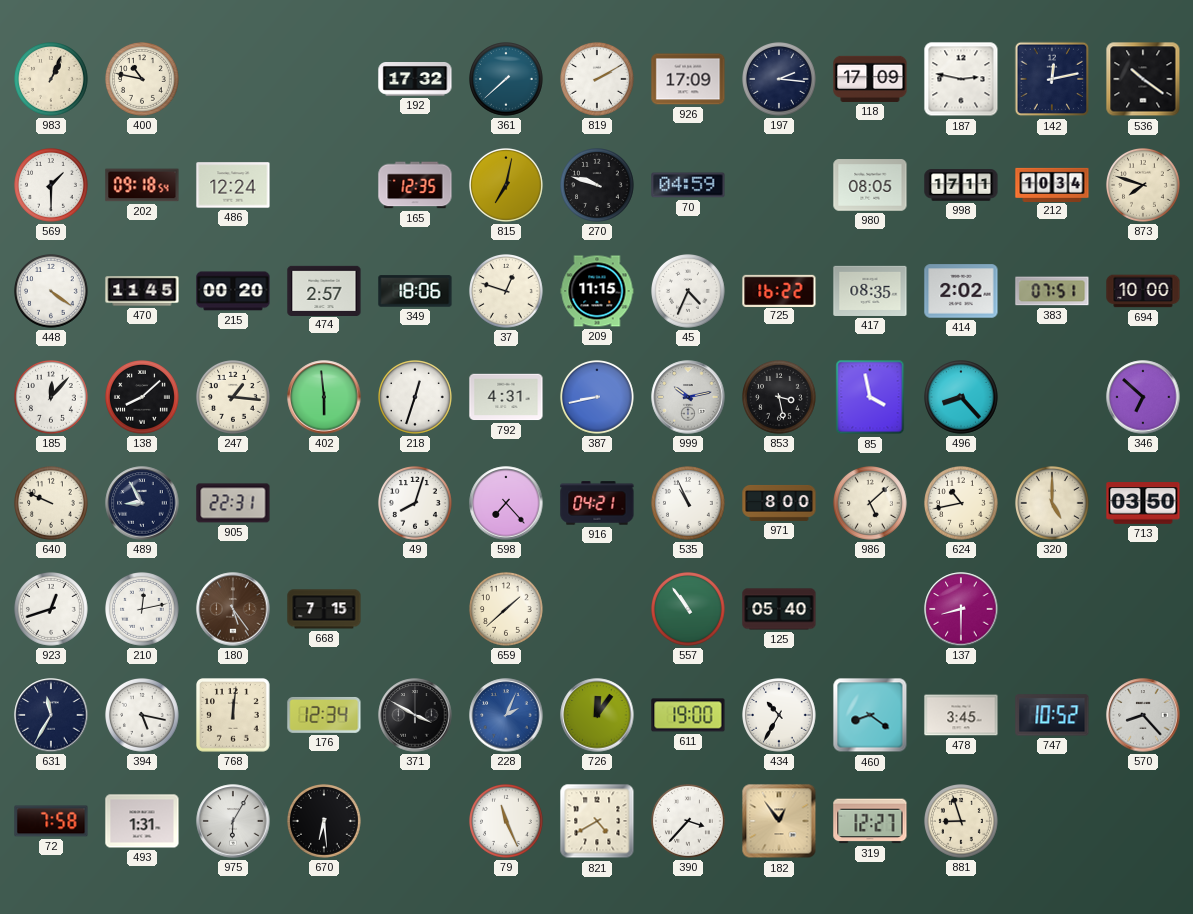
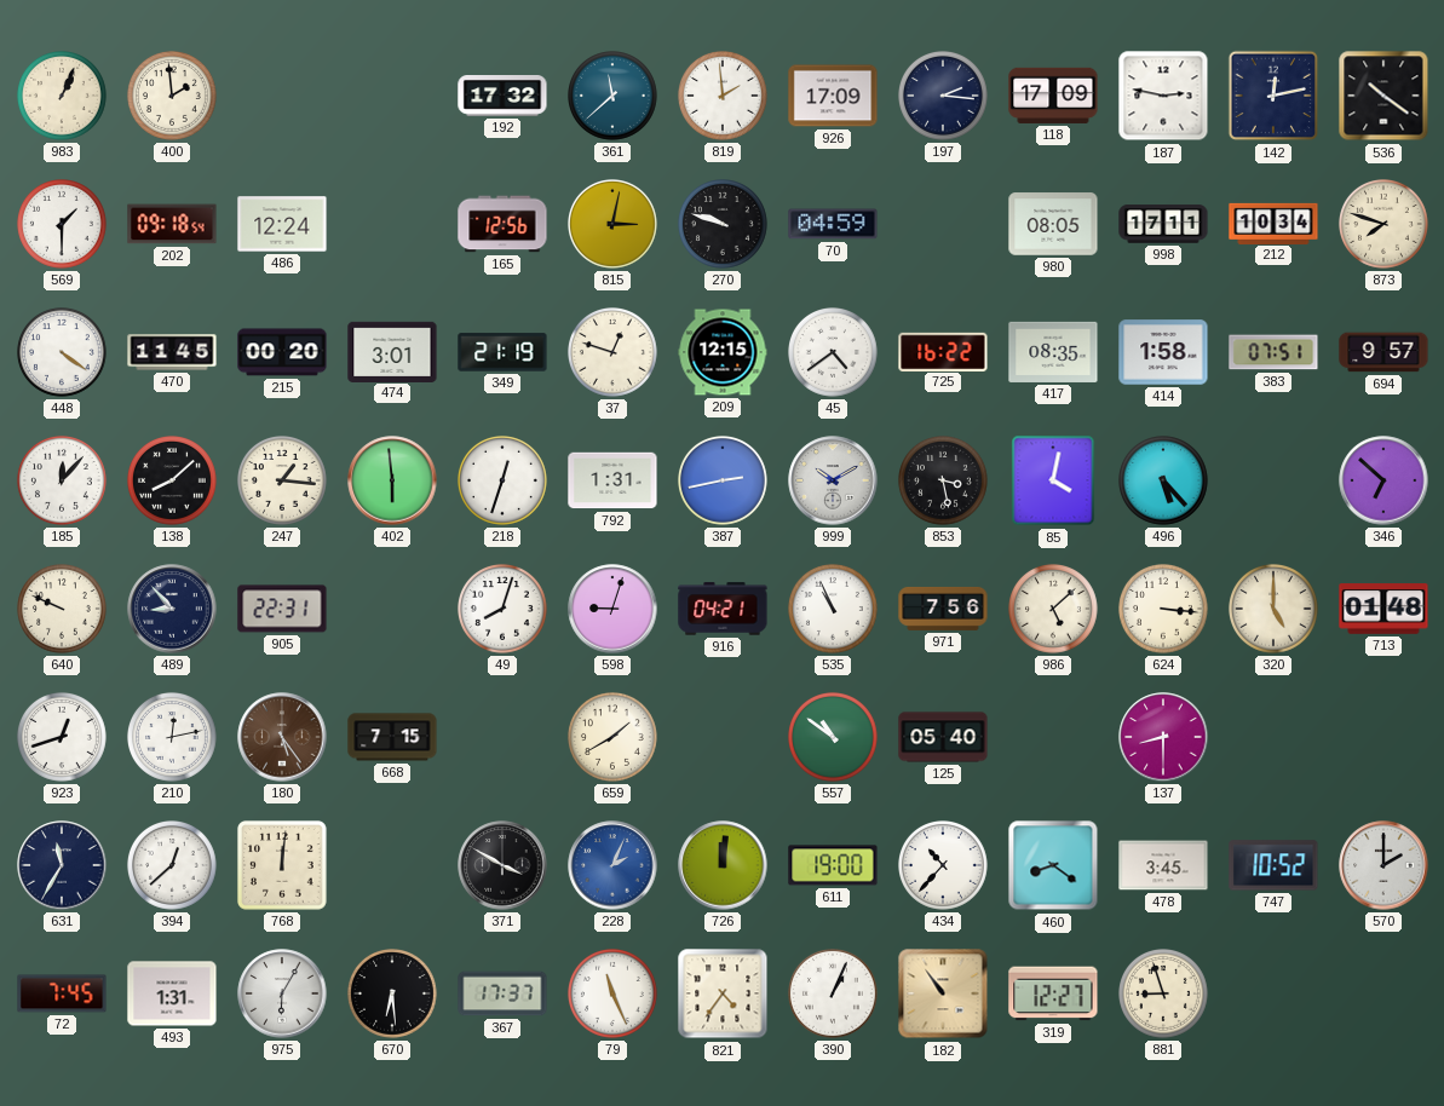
400: 10:47 -> 1:59 (173, 97)
361: 7:38 -> 11:38 (614, 97)
819: 2:10 -> 1:59 (724, 97)
165: 12:35 -> 12:56 (502, 224)
815: 7:02 -> 3:02 (614, 225)
474: 2:57 -> 3:01 (392, 351)
349: 18:06 -> 21:19 (502, 352)
209: 11:15 -> 12:15 (723, 352)
45: 4:34 -> 4:39 (834, 353)
414: 2:02 -> 1:58 (1163, 352)
694: 10:00 -> 9:57 (1383, 352)
792: 4:31 -> 1:31 (612, 480)
387: 8:43 -> 2:43 (724, 482)
999: 10:13 -> 10:10 (833, 480)
85: 3:58 -> 4:02 (1053, 480)
496: 8:23 -> 5:23 (1164, 482)
489: 8:55 -> 8:53 (172, 609)
598: 7:23 -> 9:03 (612, 609)
971: 8:00 -> 7:56 (943, 609)
624: 10:43 -> 3:16 (1164, 610)
713: 03:50 -> 01:48 (1383, 609)
659: 1:38 -> 1:40 (614, 738)
557: 10:54 -> 10:51 (834, 738)
394: 5:17 -> 12:38 (173, 866)
176: 12:34 -> none (324, 715)
726: 12:06 -> 12:01 (723, 865)
434: 10:35 -> 10:37 (944, 866)
570: 8:23 -> 2:00 (1383, 865)
72: 7:58 -> 7:45 (62, 993)
367: none -> 17:37 (502, 993)
821: 4:40 -> 4:36 (723, 993)
390: 3:37 -> 1:04 (834, 995)
182: 12:54 -> 10:54 (943, 993)
